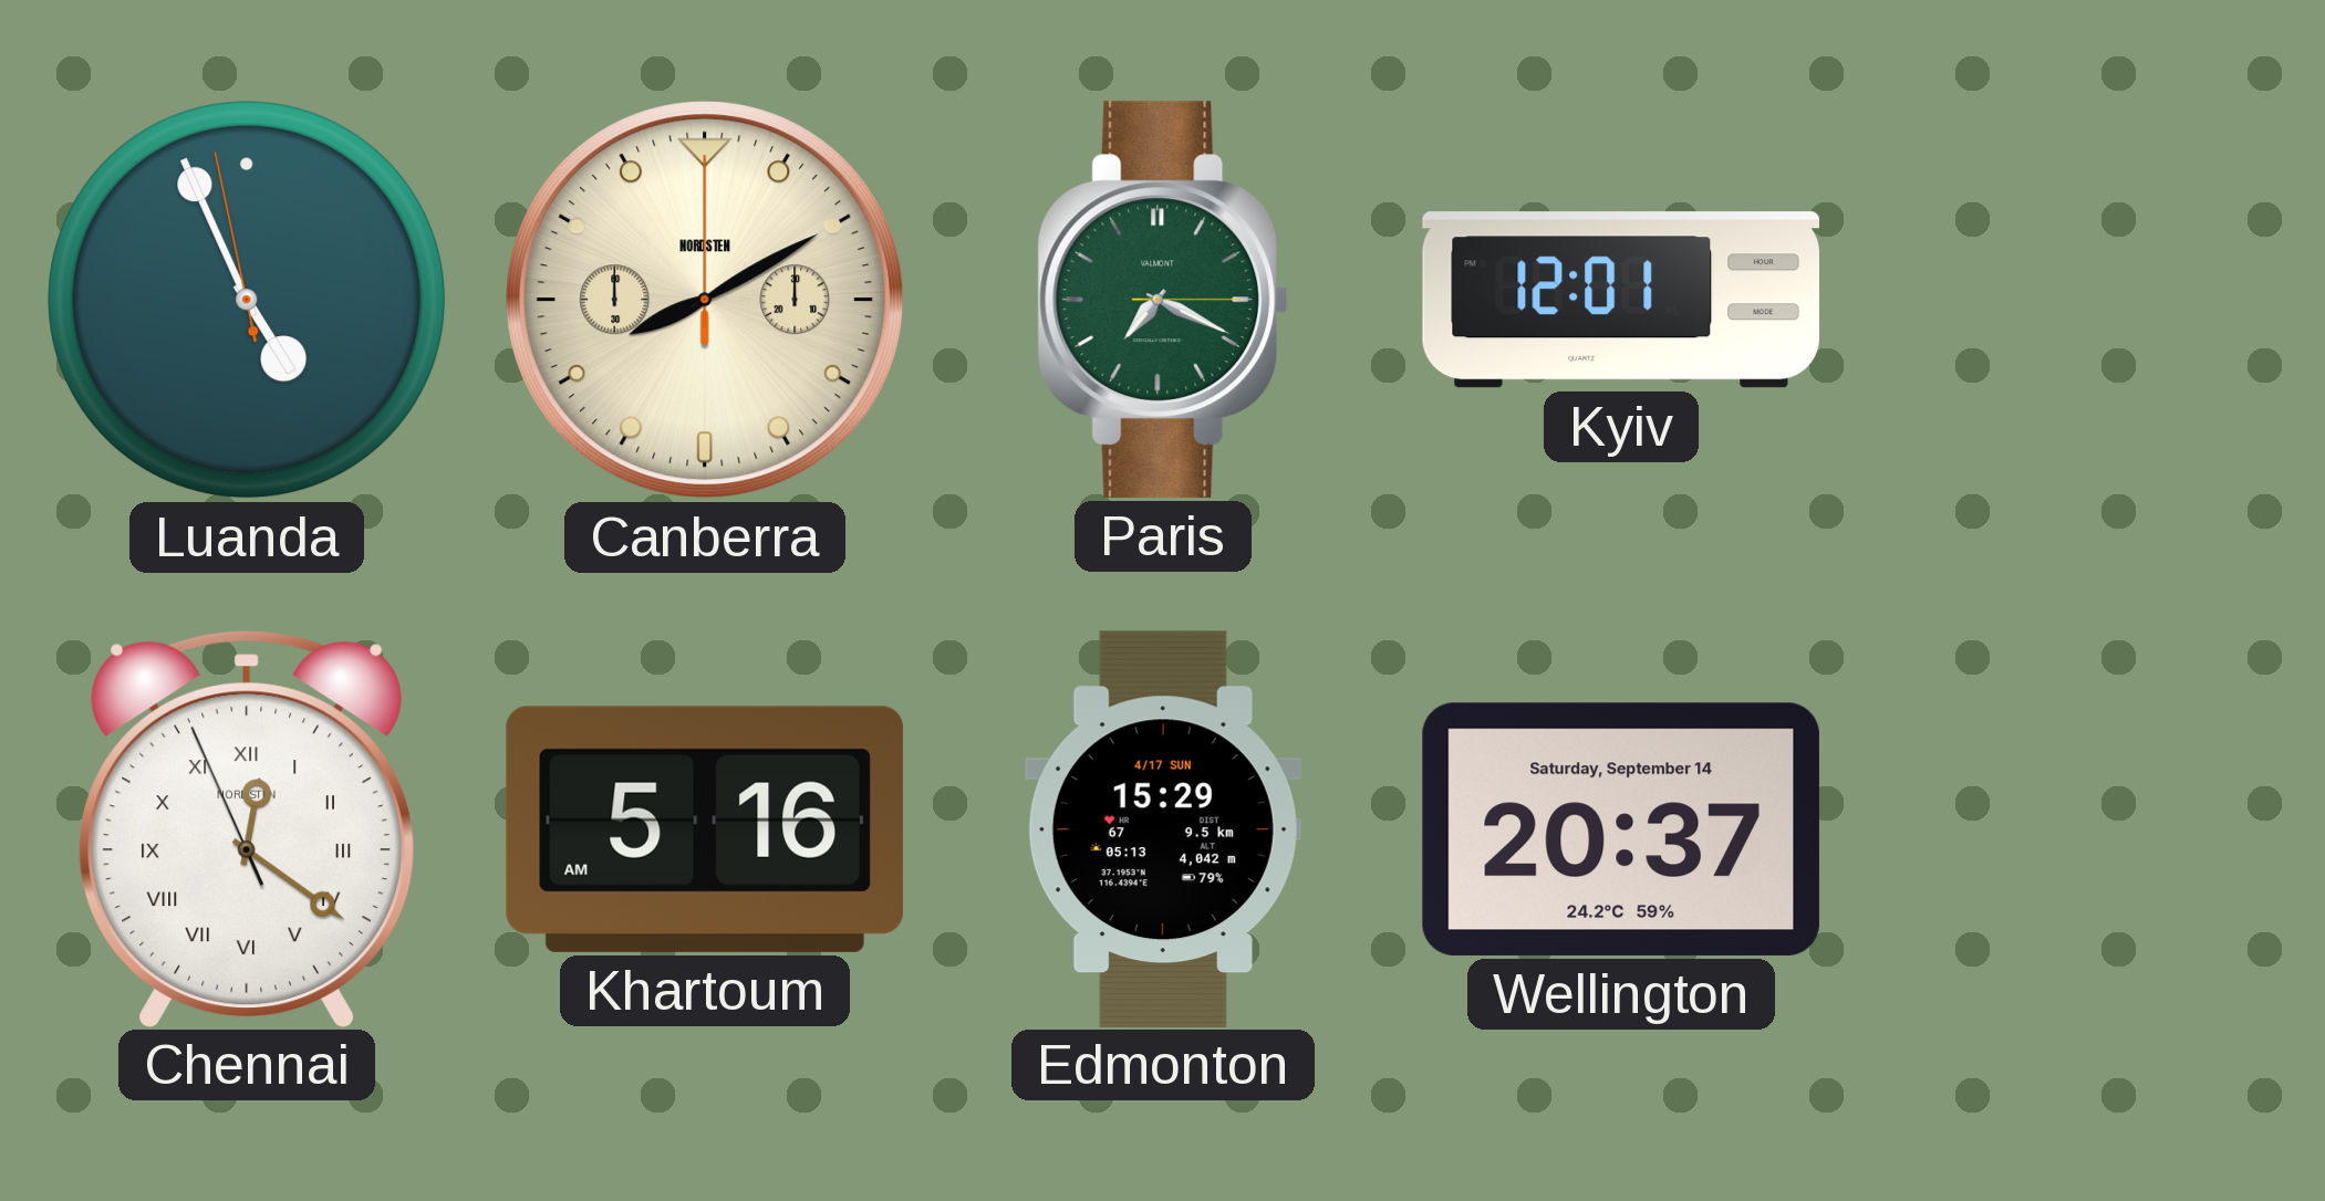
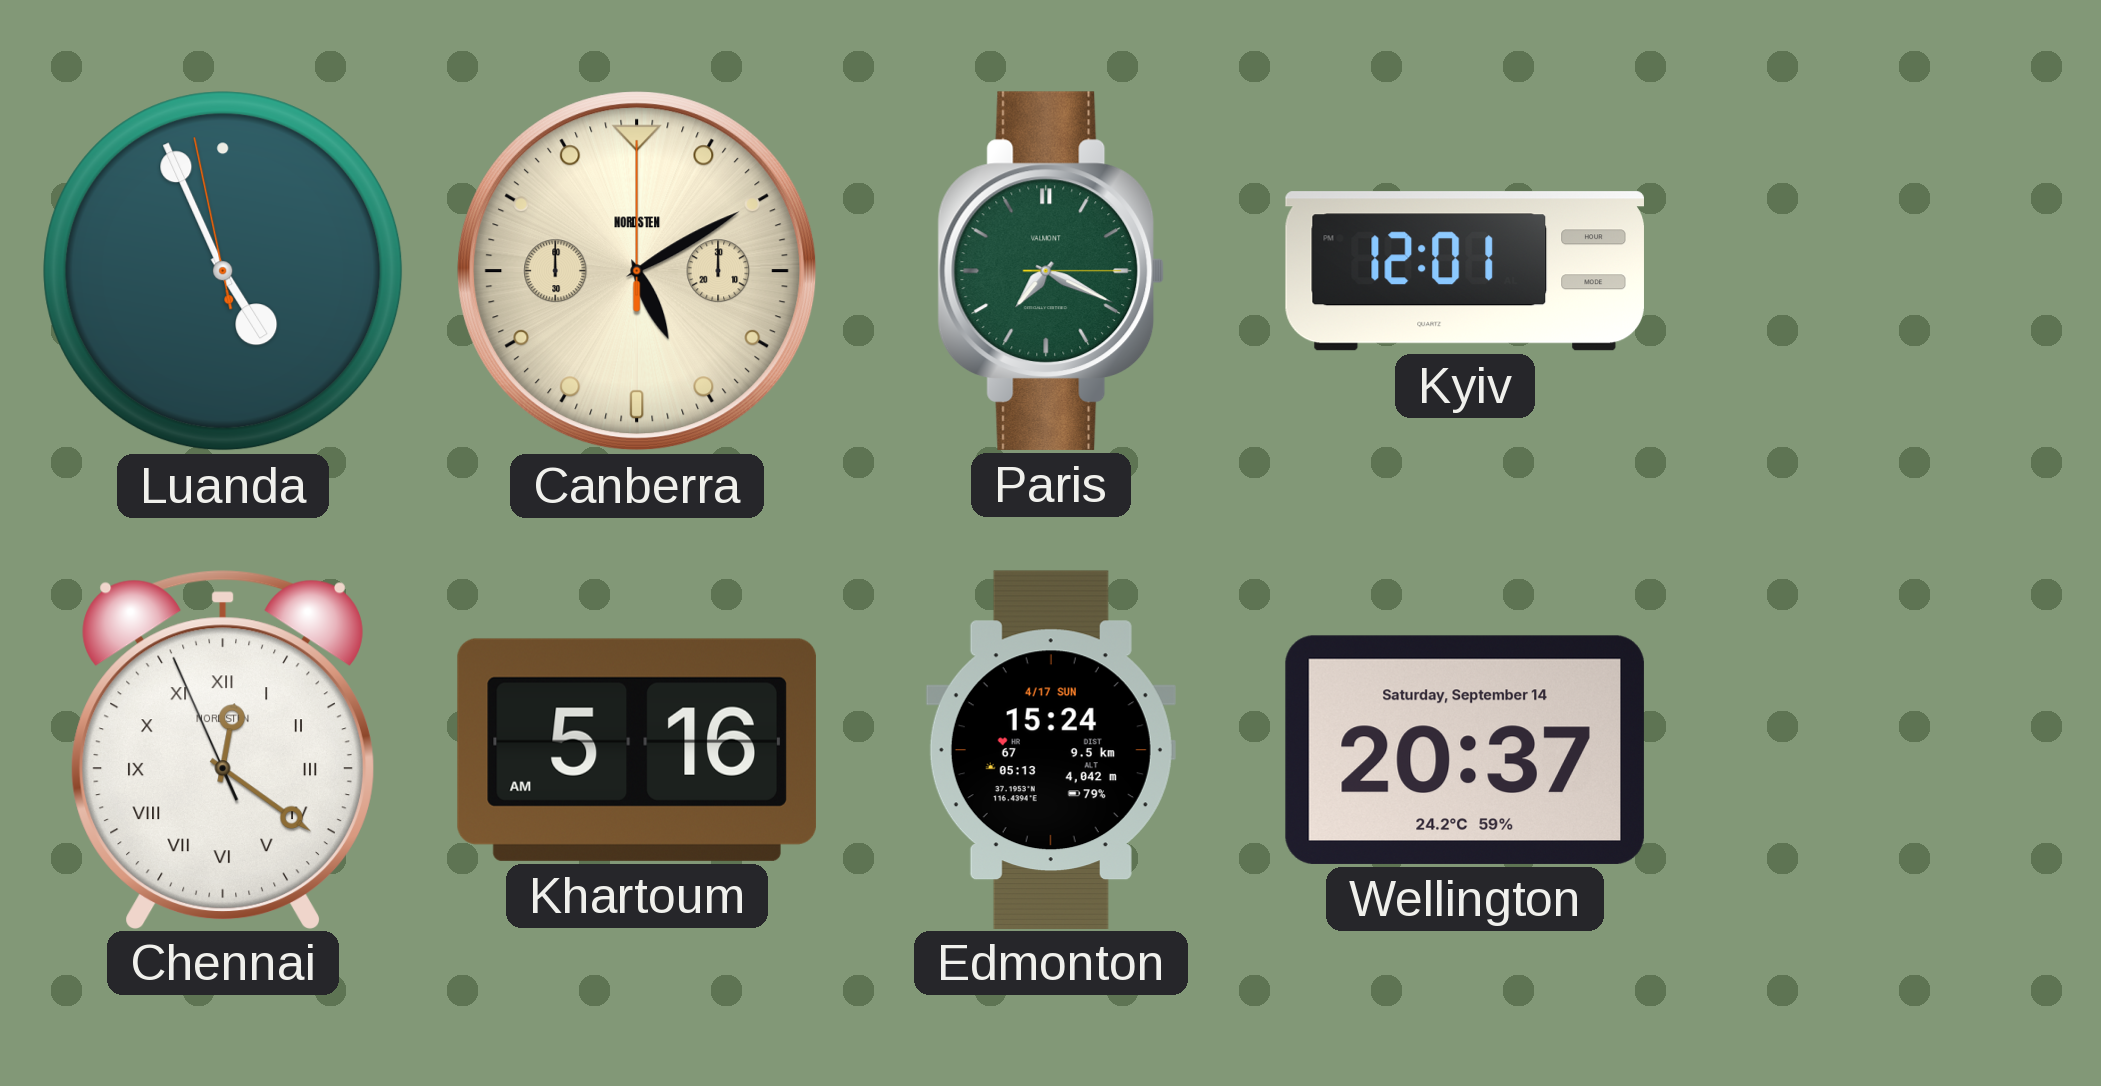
Canberra: 8:10 -> 5:10 (637, 271)
Edmonton: 15:29 -> 15:24 (1051, 749)
